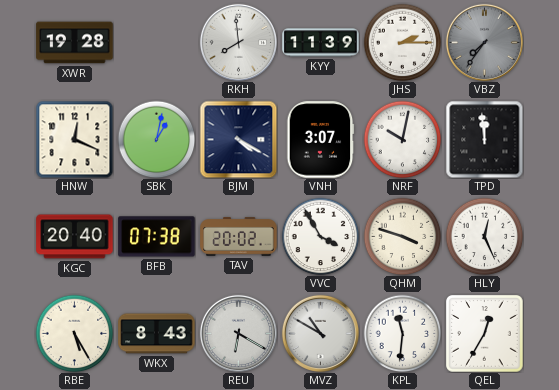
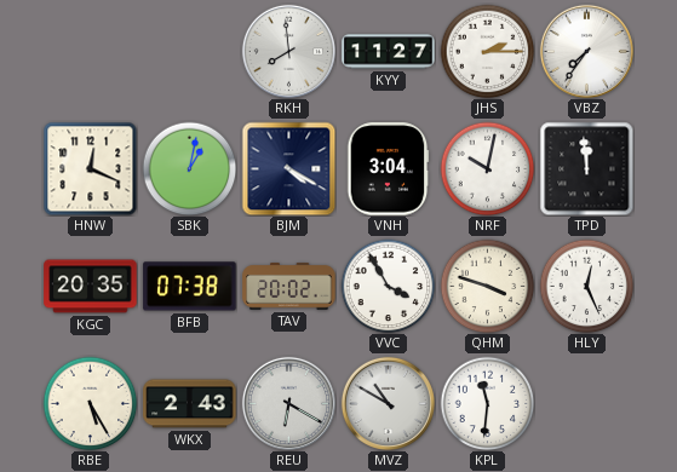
XWR: 19:28 -> none (75, 43)
KYY: 11:39 -> 11:27 (389, 52)
VBZ dial: grey -> white (586, 51)
VNH: 3:07 -> 3:04 (388, 169)
KGC: 20:40 -> 20:35 (91, 287)
WKX: 8:43 -> 2:43 (190, 404)
QEL: 12:35 -> none (485, 334)
